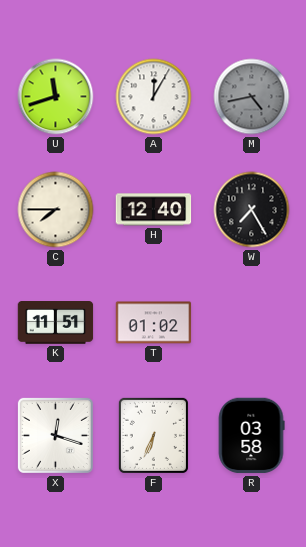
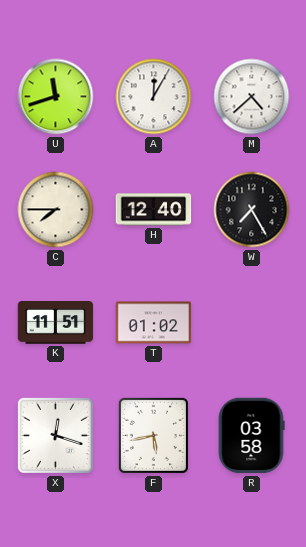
M: 4:43 -> 4:38 (252, 97)
M dial: grey -> white (252, 97)
F: 6:34 -> 5:43 (153, 435)
